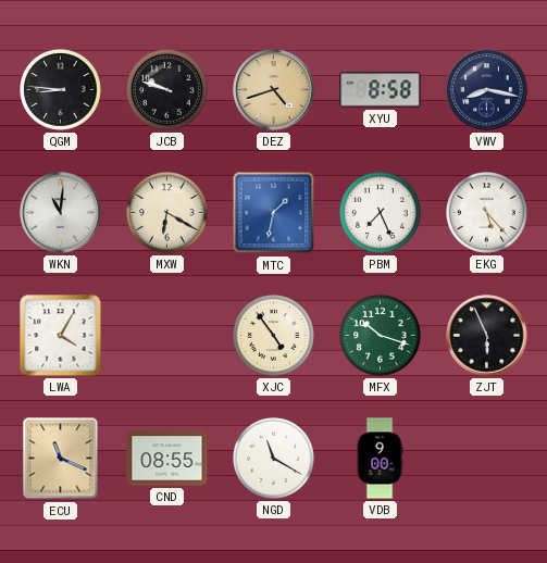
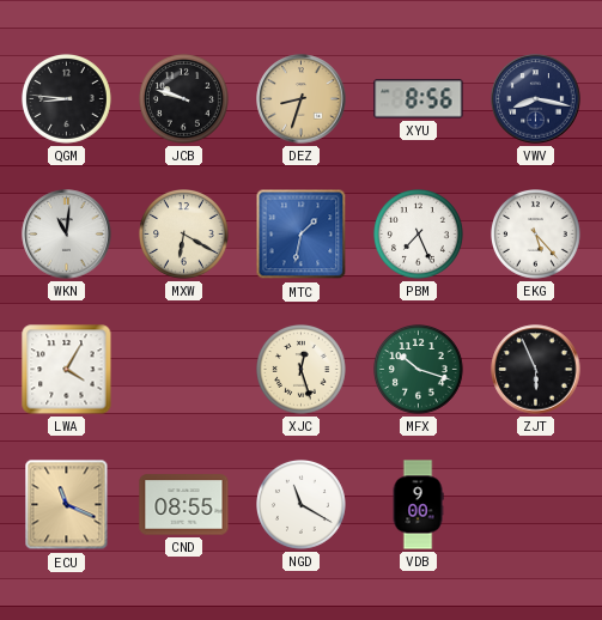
DEZ: 4:42 -> 8:33 (302, 99)
XYU: 8:58 -> 8:56 (419, 99)
XJC: 4:54 -> 12:27 (302, 370)
